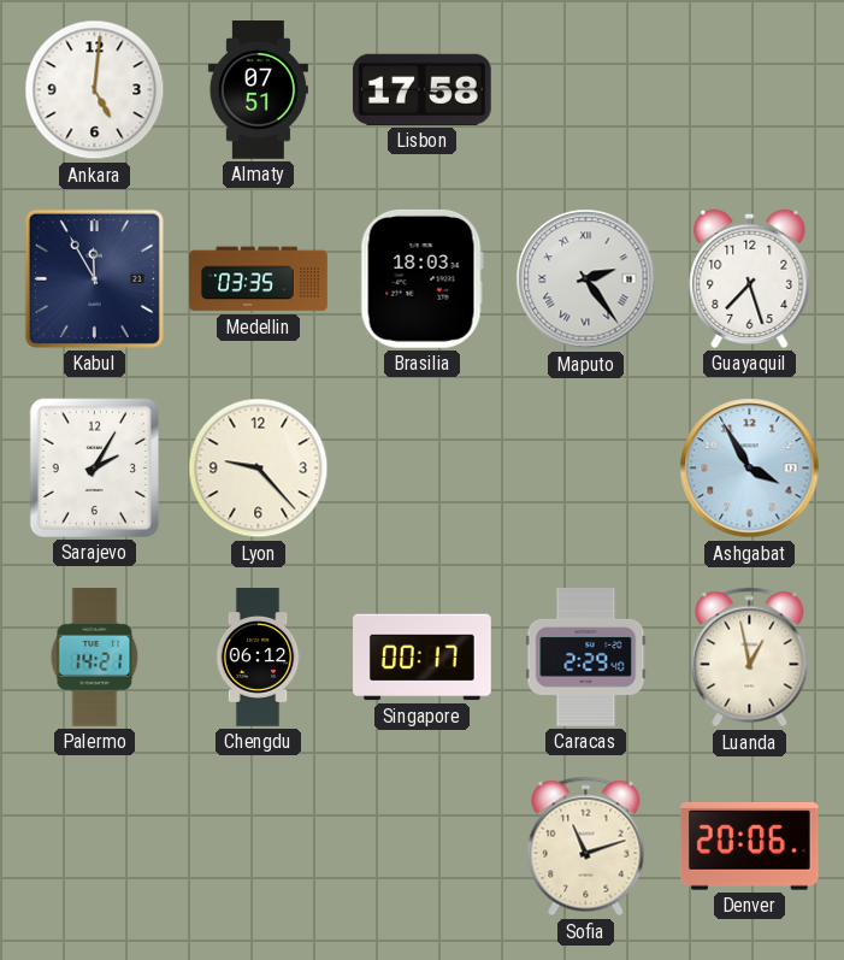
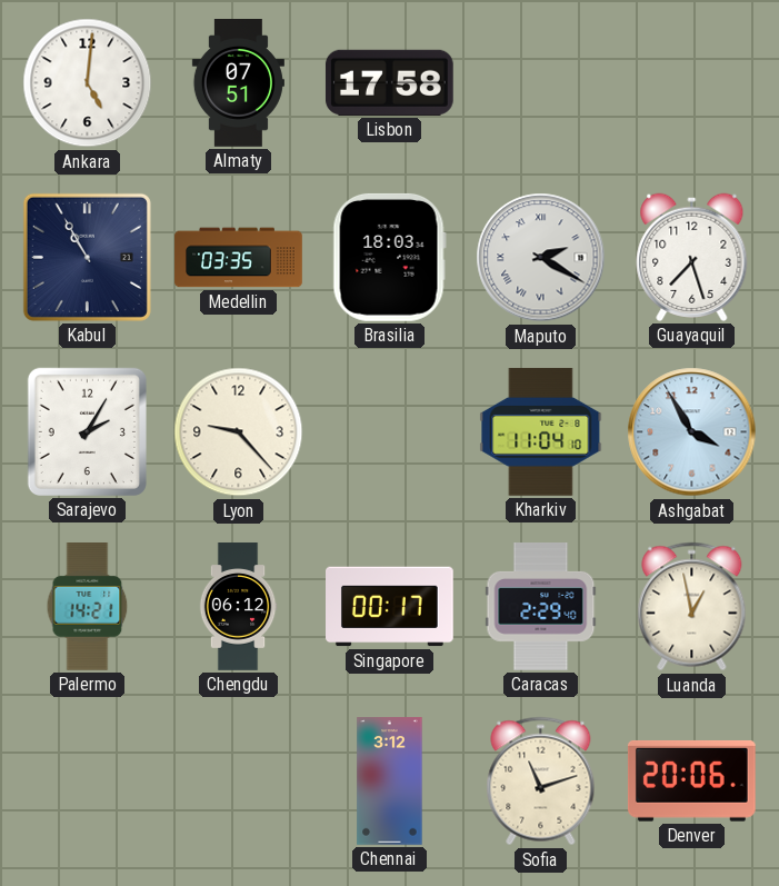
Kabul: 11:55 -> 10:55 (87, 257)
Maputo: 2:24 -> 2:20 (541, 258)
Kharkiv: none -> 11:04 (541, 432)
Chennai: none -> 3:12 (390, 782)
